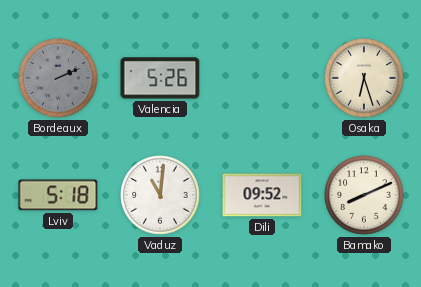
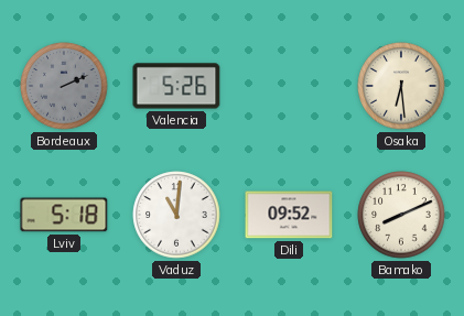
Osaka: 6:27 -> 6:29 (401, 86)
